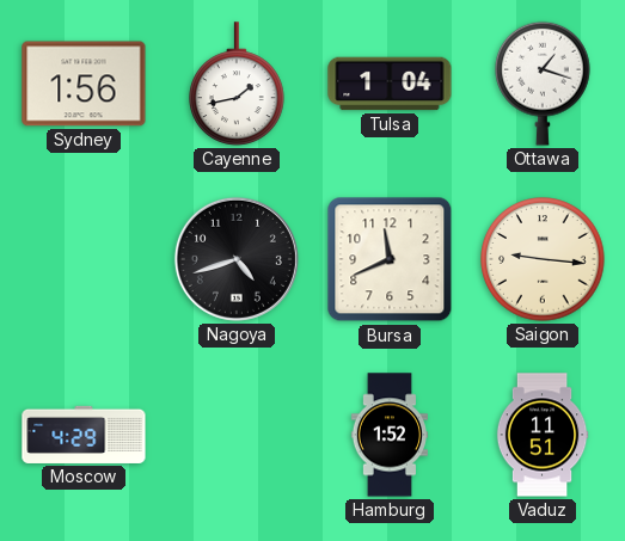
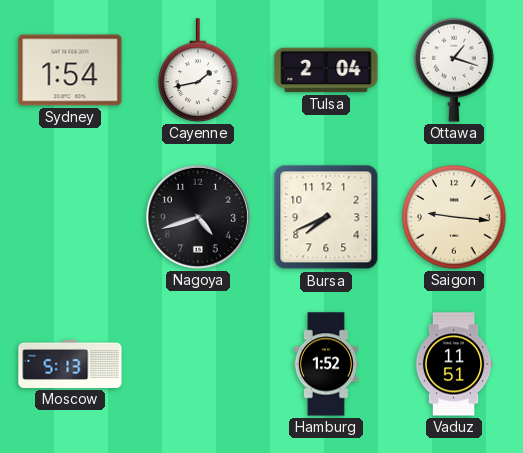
Sydney: 1:56 -> 1:54 (70, 70)
Tulsa: 1:04 -> 2:04 (326, 70)
Bursa: 11:41 -> 7:41 (326, 217)
Moscow: 4:29 -> 5:13 (70, 364)
